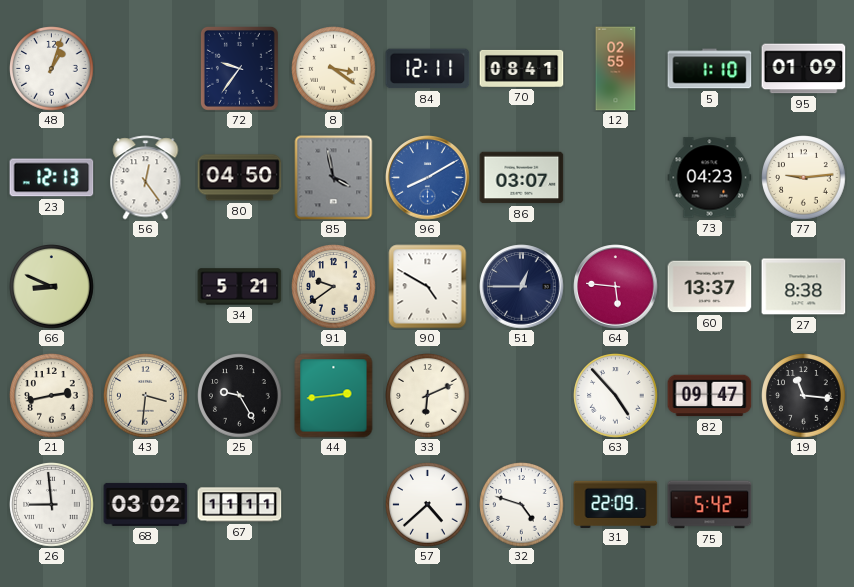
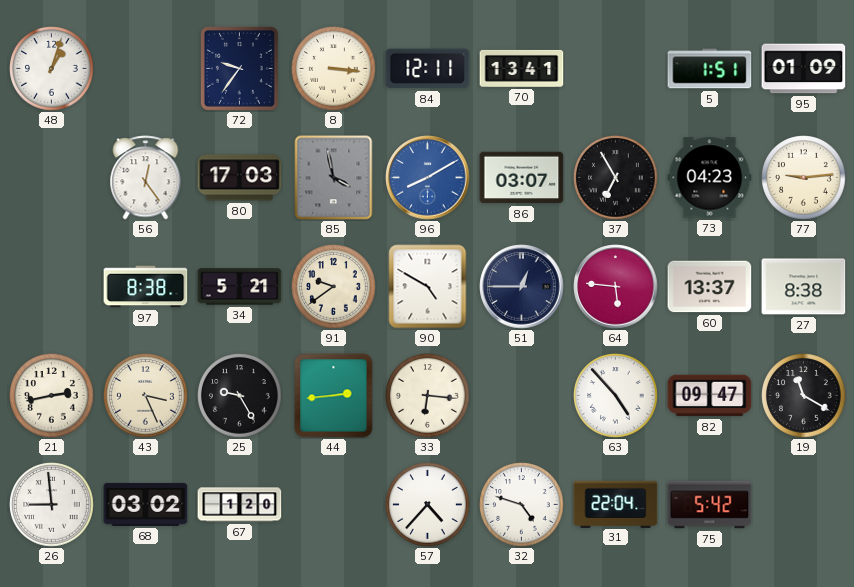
8: 3:21 -> 3:16 (334, 69)
70: 08:41 -> 13:41 (522, 68)
12: 02:55 -> none (616, 69)
5: 1:10 -> 1:51 (710, 69)
23: 12:13 -> none (52, 178)
80: 04:50 -> 17:03 (240, 178)
37: none -> 6:55 (616, 178)
66: 8:49 -> none (52, 287)
97: none -> 8:38 (146, 287)
43: 3:31 -> 3:26 (146, 396)
33: 6:11 -> 6:16 (428, 396)
19: 11:16 -> 11:20 (804, 396)
67: 11:11 -> 1:20 (240, 505)
57: 4:38 -> 4:37 (428, 505)
31: 22:09 -> 22:04 (616, 504)
